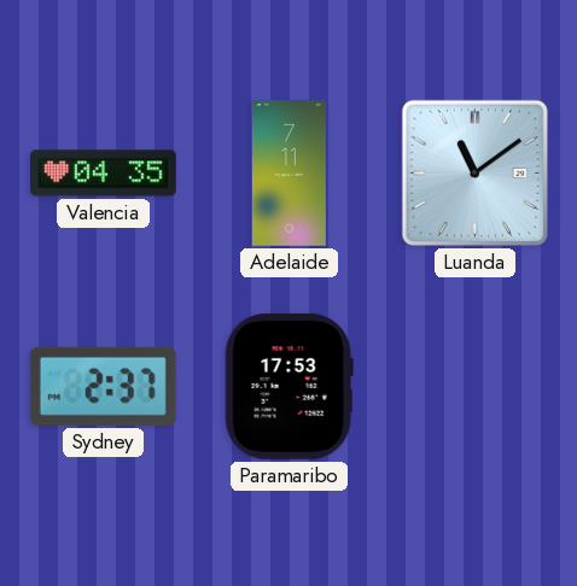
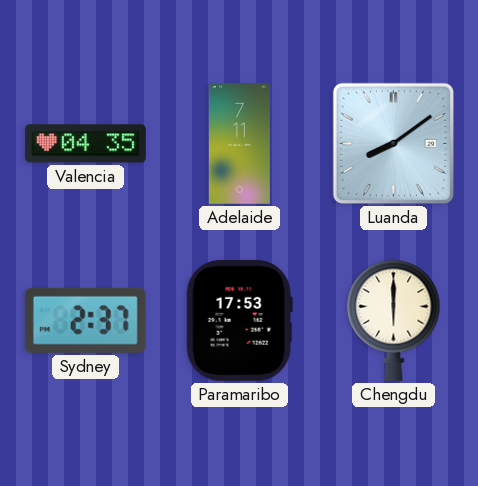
Luanda: 11:09 -> 8:09 (393, 143)
Chengdu: none -> 6:00 (394, 320)
